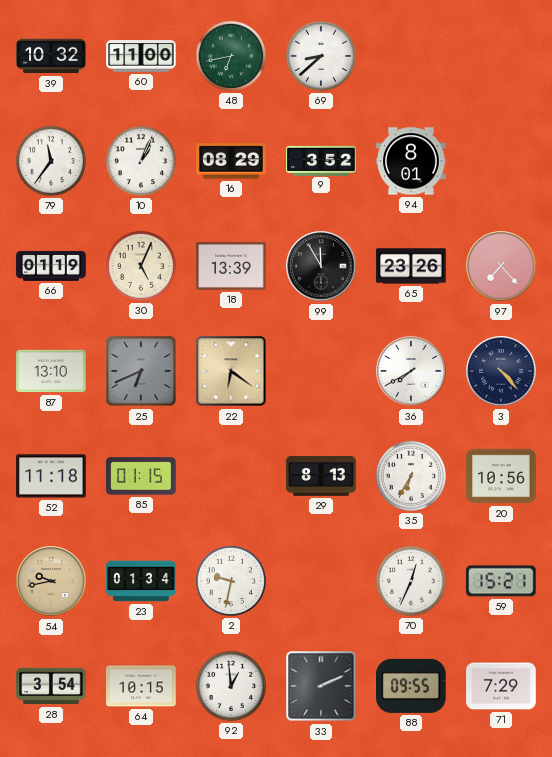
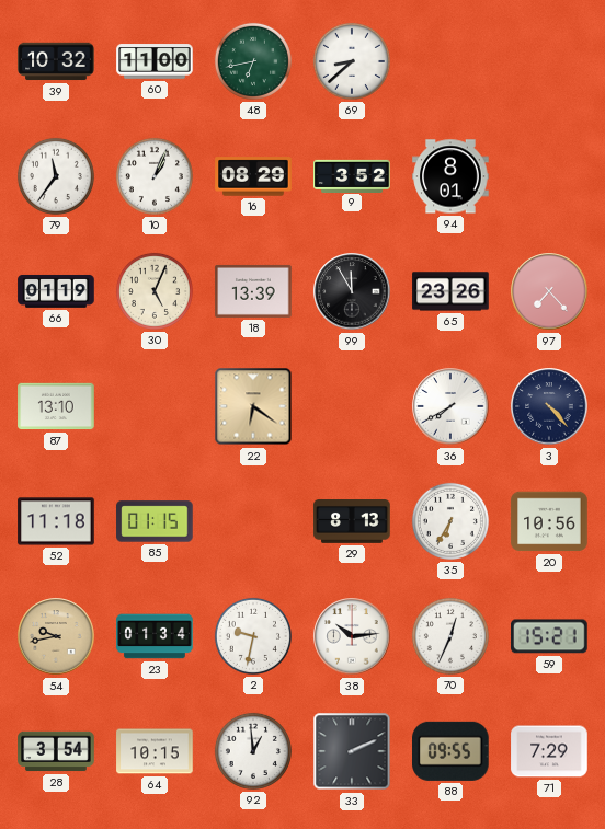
25: 6:41 -> none (141, 371)
38: none -> 10:14 (352, 636)
